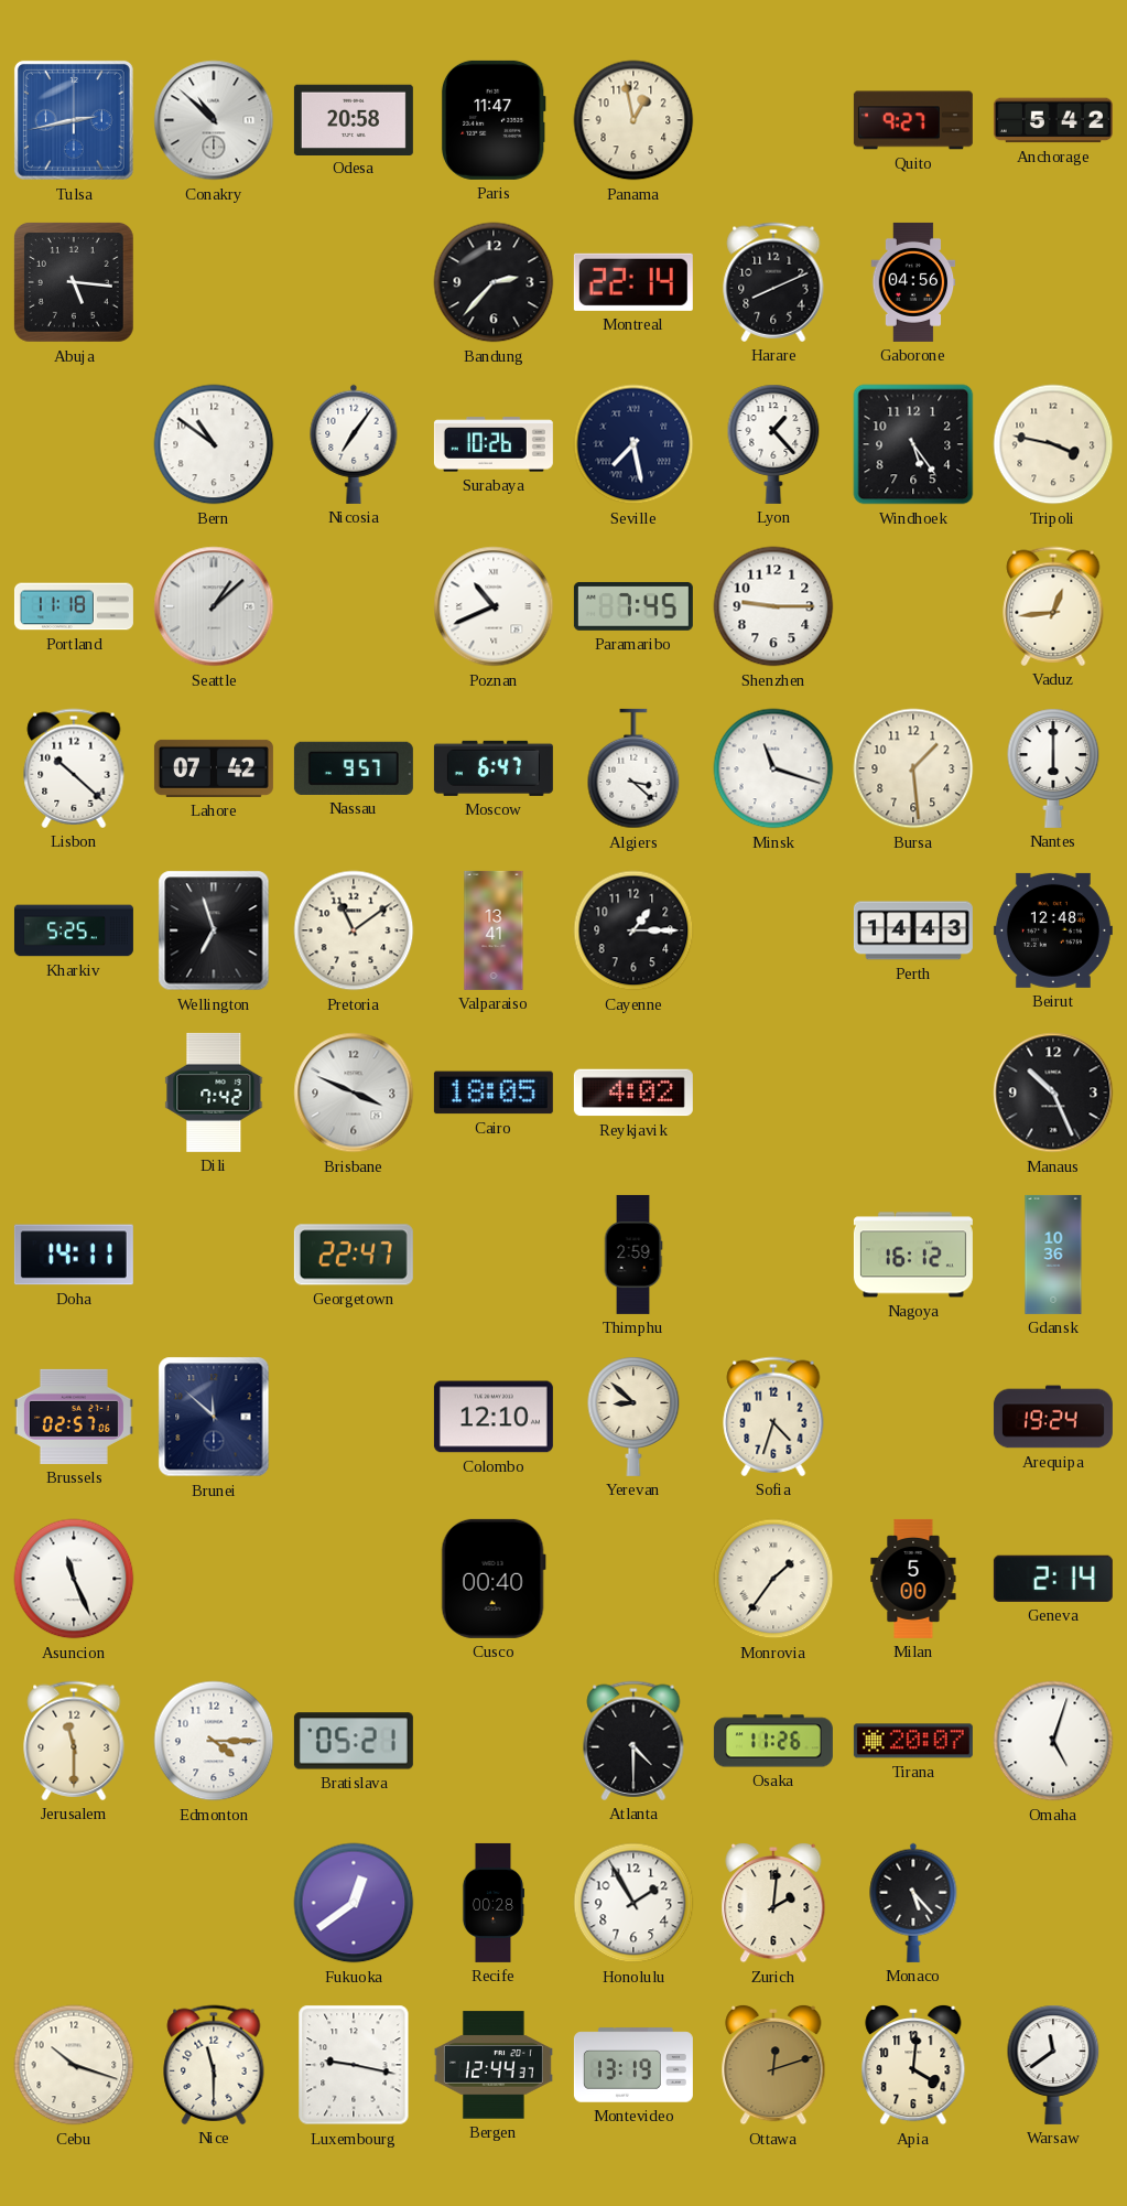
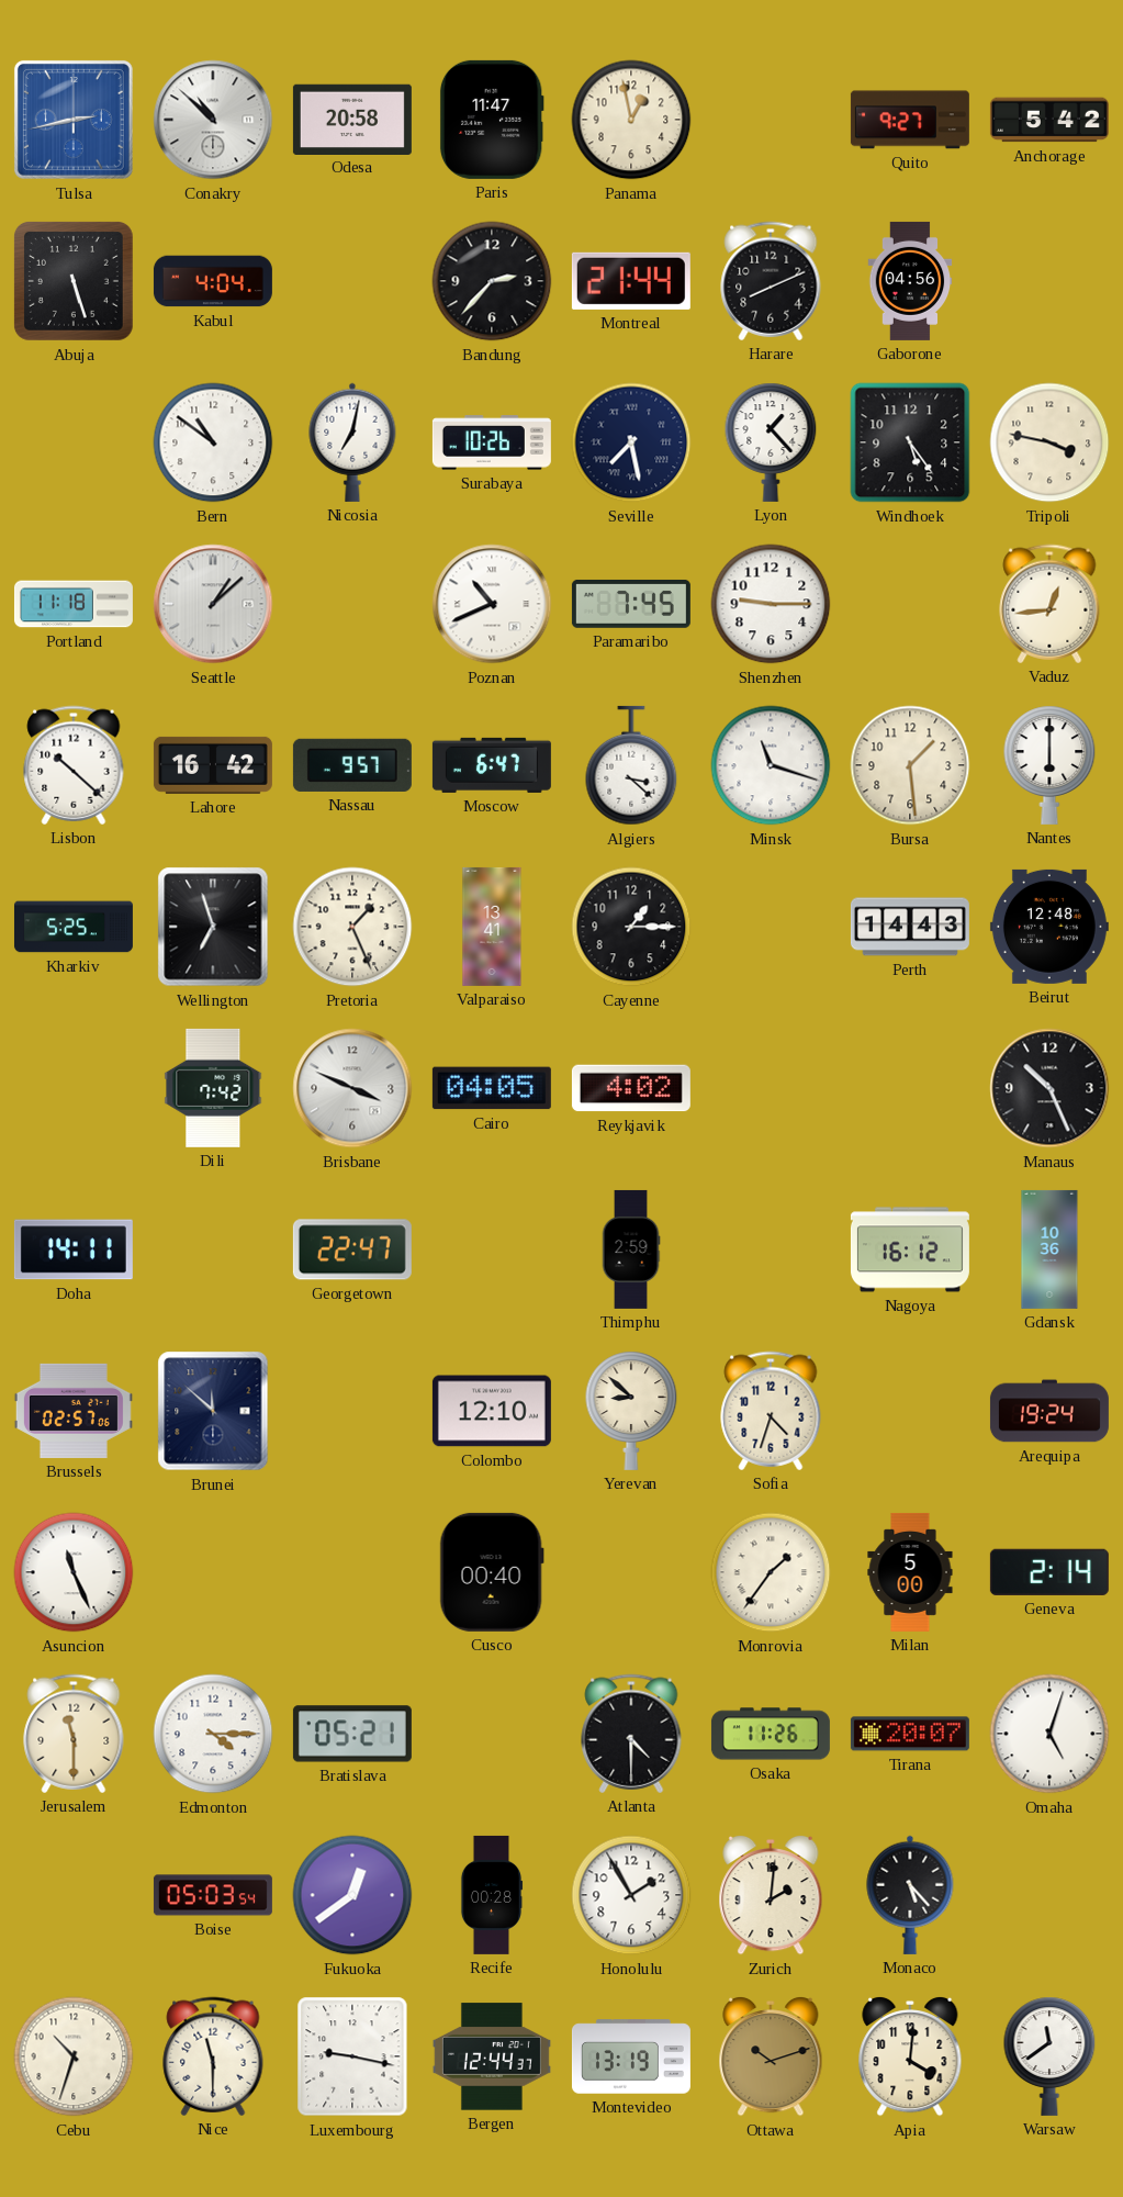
Abuja: 5:16 -> 5:27 (74, 281)
Kabul: none -> 4:04 (213, 281)
Montreal: 22:14 -> 21:44 (631, 281)
Nicosia: 7:06 -> 7:02 (352, 442)
Lahore: 07:42 -> 16:42 (213, 765)
Pretoria: 11:09 -> 1:26 (352, 927)
Cairo: 18:05 -> 04:05 (492, 1088)
Boise: none -> 05:03 (213, 1895)
Cebu: 10:18 -> 10:33 (74, 2056)
Ottawa: 12:12 -> 10:12 (771, 2056)
